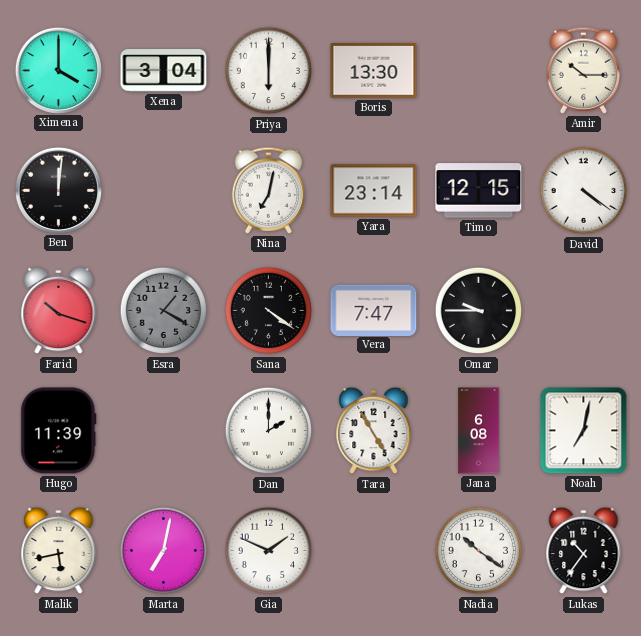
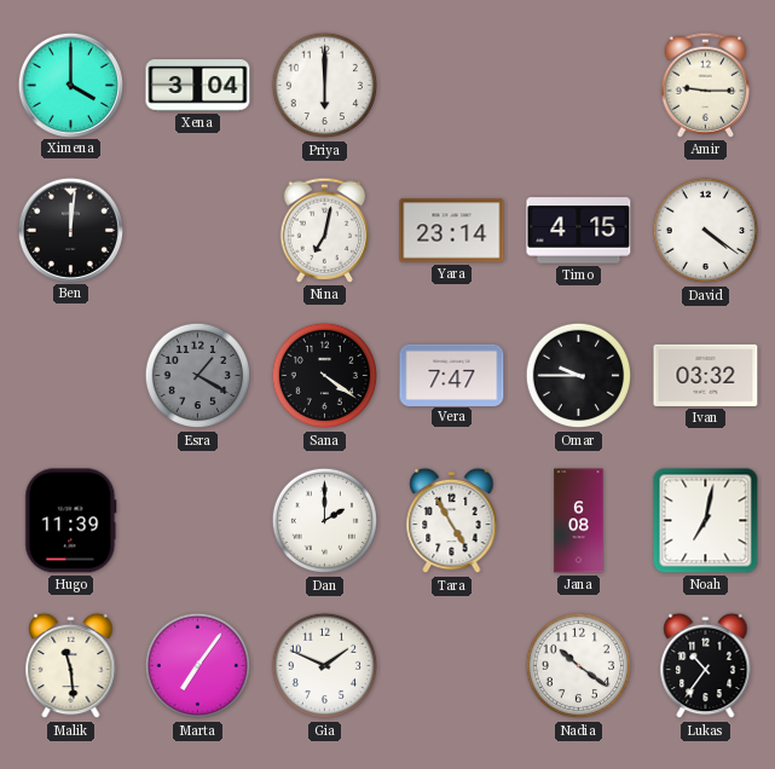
Boris: 13:30 -> none (374, 71)
Amir: 10:15 -> 9:15 (706, 85)
Timo: 12:15 -> 4:15 (579, 231)
Farid: 10:18 -> none (59, 311)
Ivan: none -> 03:32 (706, 375)
Malik: 5:43 -> 11:29 (71, 666)
Marta: 7:02 -> 7:06 (198, 666)
